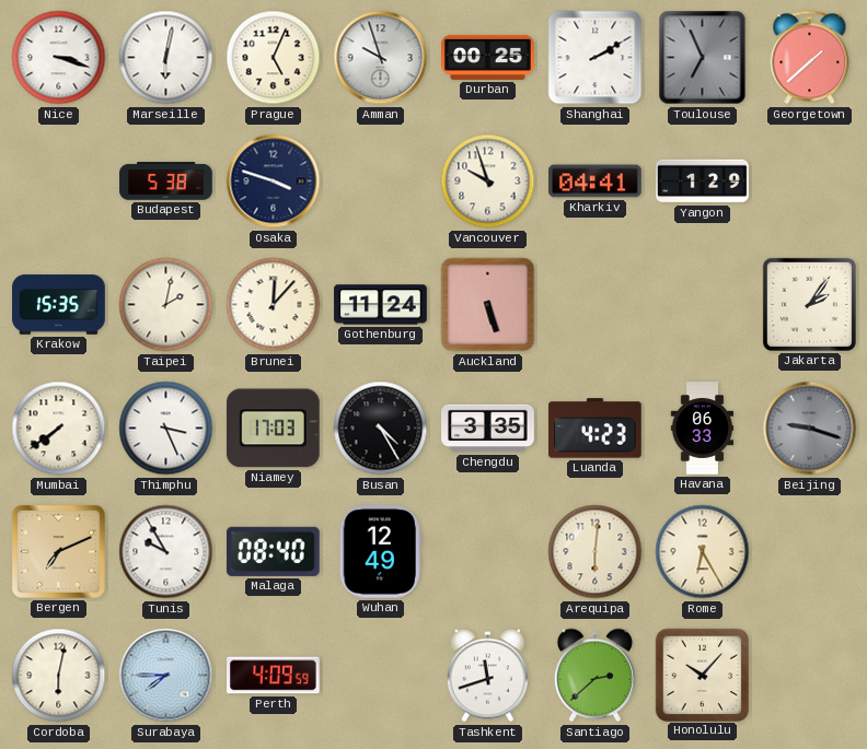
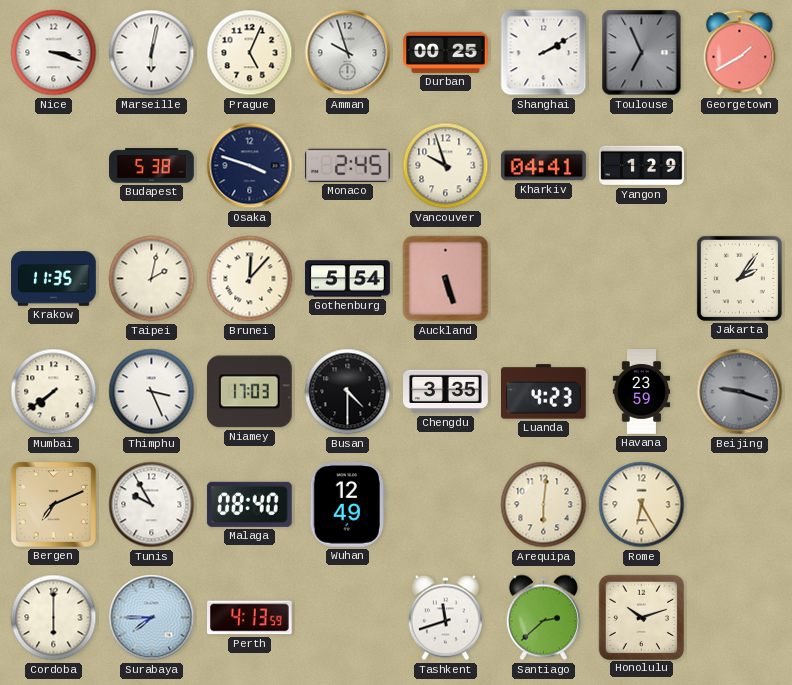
Georgetown: 1:38 -> 1:40 (740, 53)
Monaco: none -> 2:45 (347, 165)
Krakow: 15:35 -> 11:35 (54, 279)
Gothenburg: 11:24 -> 5:54 (348, 279)
Busan: 4:25 -> 4:30 (348, 392)
Havana: 06:33 -> 23:59 (642, 392)
Cordoba: 6:02 -> 6:00 (54, 618)
Perth: 4:09 -> 4:13 (250, 618)
Honolulu: 10:07 -> 10:12 (641, 617)
